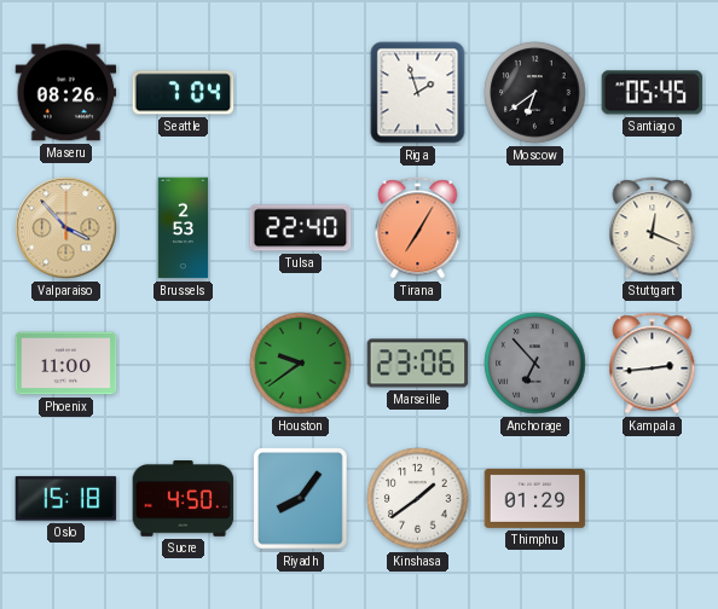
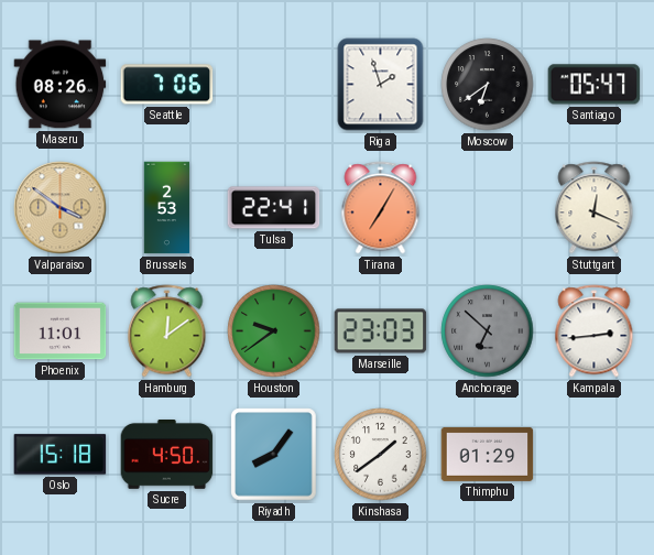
Seattle: 7:04 -> 7:06 (167, 85)
Santiago: 05:45 -> 05:47 (595, 85)
Valparaiso: 3:53 -> 3:51 (61, 208)
Tulsa: 22:40 -> 22:41 (274, 208)
Phoenix: 11:00 -> 11:01 (61, 331)
Hamburg: none -> 12:09 (167, 331)
Marseille: 23:06 -> 23:03 (381, 331)
Anchorage: 6:53 -> 6:52 (488, 331)
